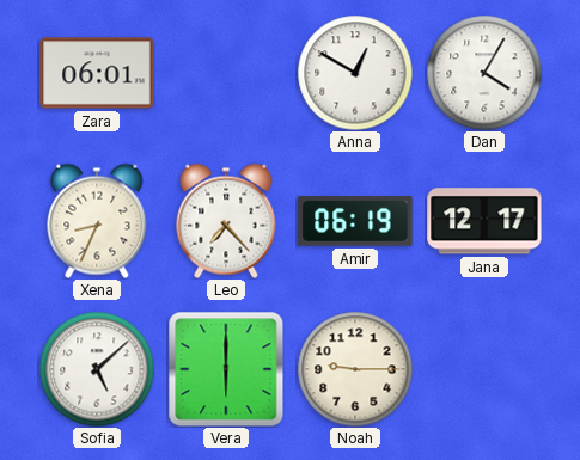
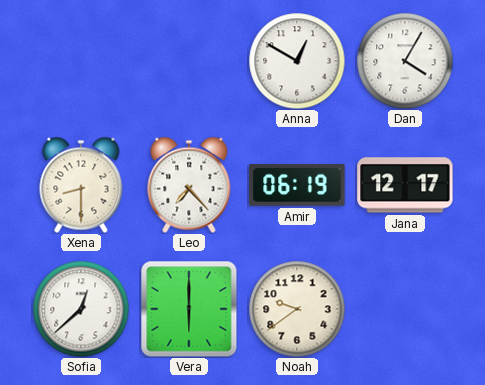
Zara: 06:01 -> none (97, 73)
Xena: 8:34 -> 8:30 (81, 185)
Sofia: 5:08 -> 12:38 (81, 309)
Noah: 9:15 -> 9:39 (297, 309)
